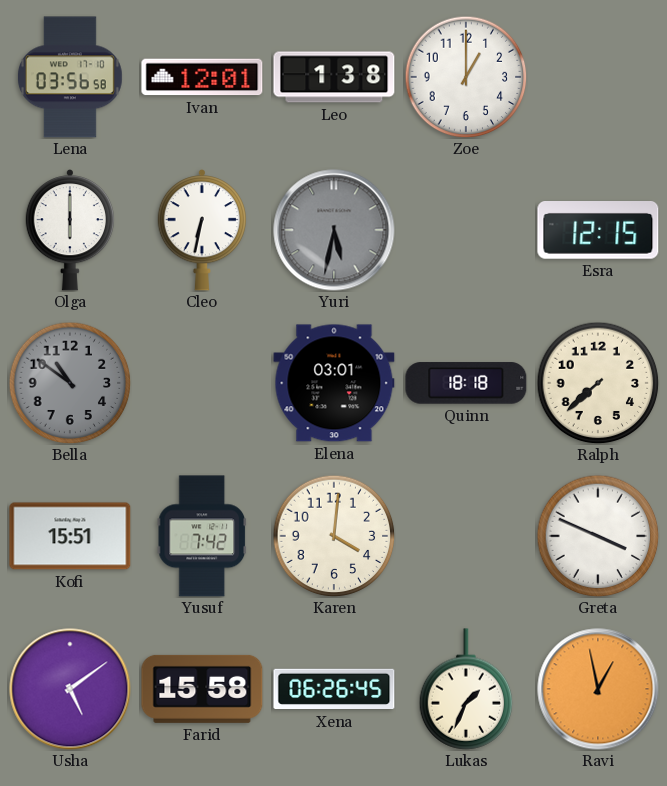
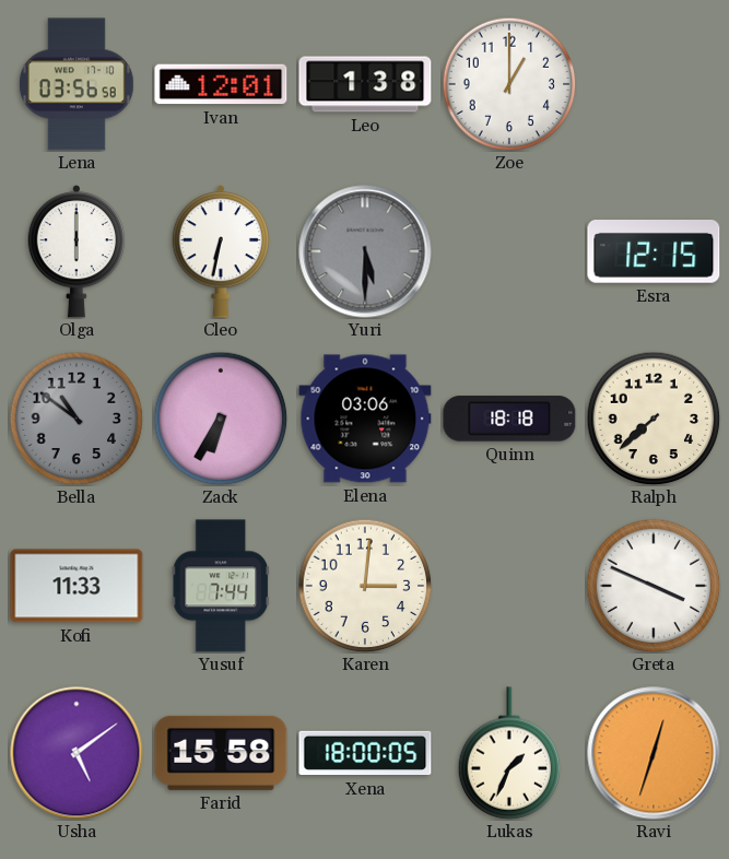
Yuri: 5:32 -> 5:30 (365, 251)
Zack: none -> 6:35 (221, 419)
Elena: 03:01 -> 03:06 (365, 419)
Kofi: 15:51 -> 11:33 (77, 586)
Yusuf: 7:42 -> 7:44 (221, 586)
Karen: 4:01 -> 3:01 (365, 586)
Xena: 06:26 -> 18:00 (365, 753)
Ravi: 12:58 -> 12:33 (654, 753)
